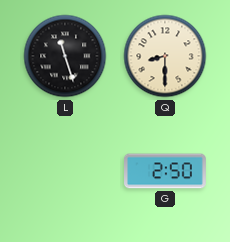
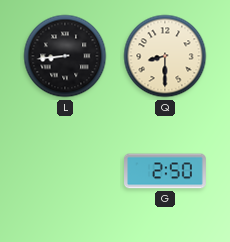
L: 11:27 -> 8:44 (65, 56)
